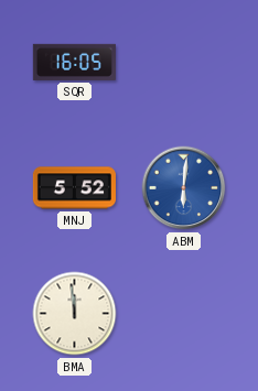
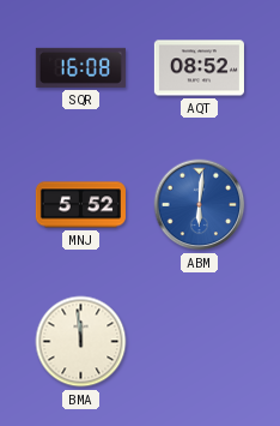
SQR: 16:05 -> 16:08 (80, 67)
AQT: none -> 08:52 (199, 68)
